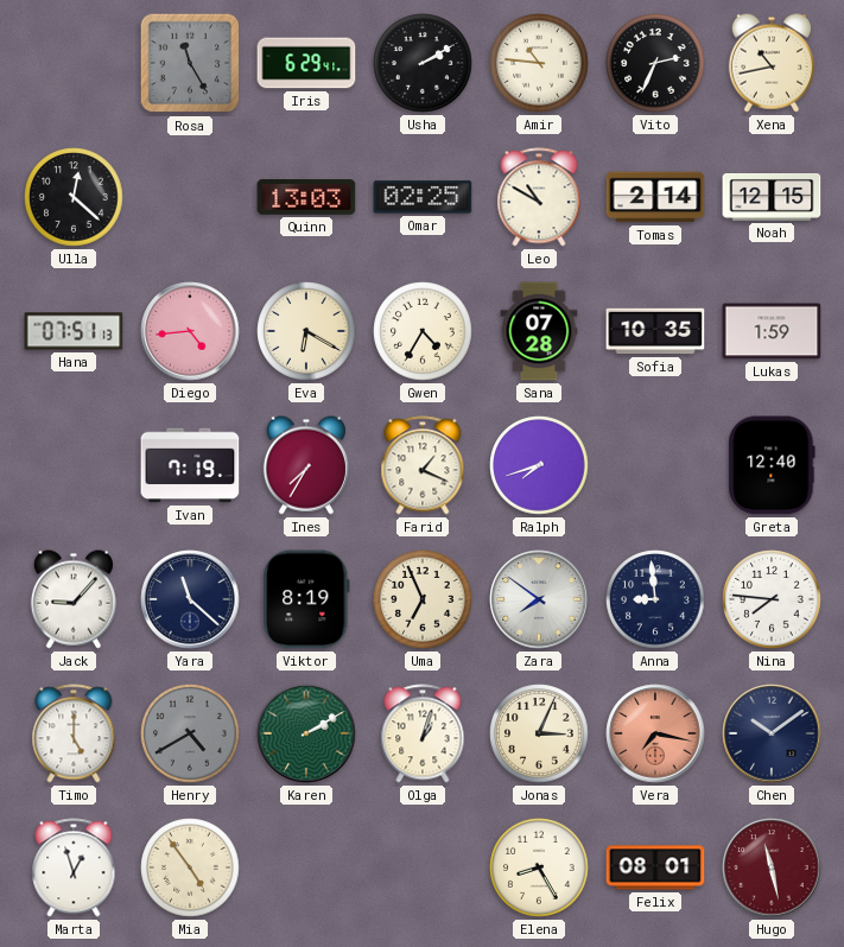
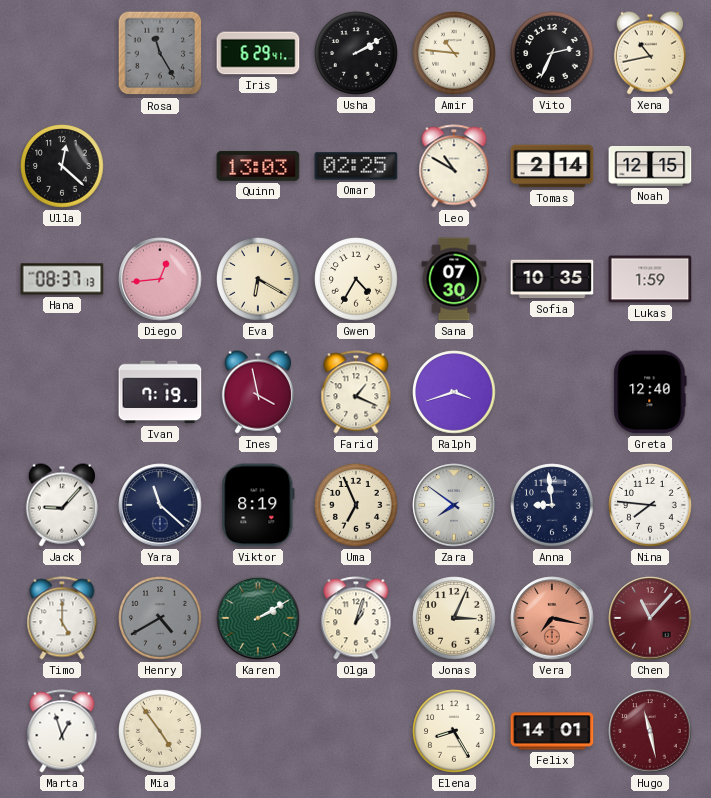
Hana: 07:51 -> 08:37 (62, 279)
Diego: 4:44 -> 12:44 (160, 279)
Sana: 07:28 -> 07:30 (454, 279)
Ines: 7:35 -> 3:58 (258, 392)
Ralph: 7:42 -> 3:42 (454, 392)
Chen: 10:09 -> 11:07 (650, 618)
Chen dial: navy -> burgundy (650, 618)
Felix: 08:01 -> 14:01 (552, 731)
